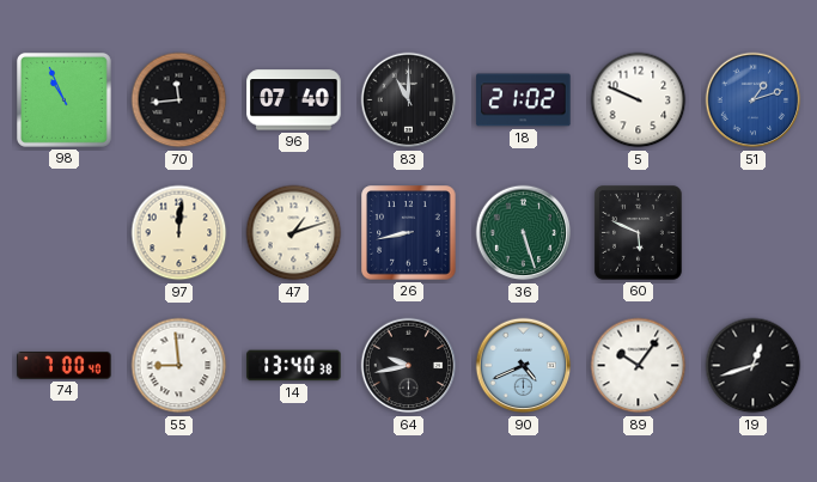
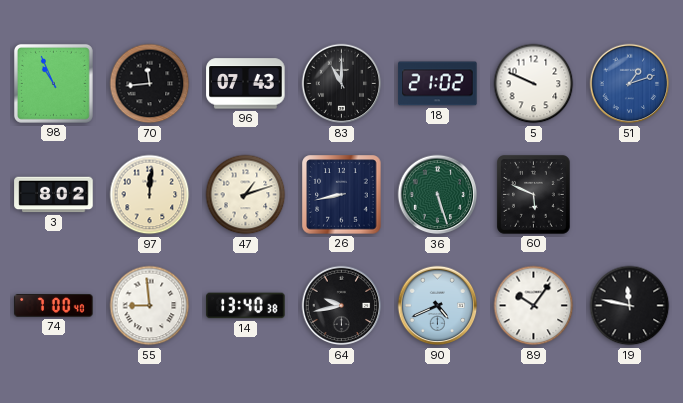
96: 07:40 -> 07:43 (246, 84)
3: none -> 8:02 (54, 195)
19: 12:42 -> 11:47 (630, 306)
